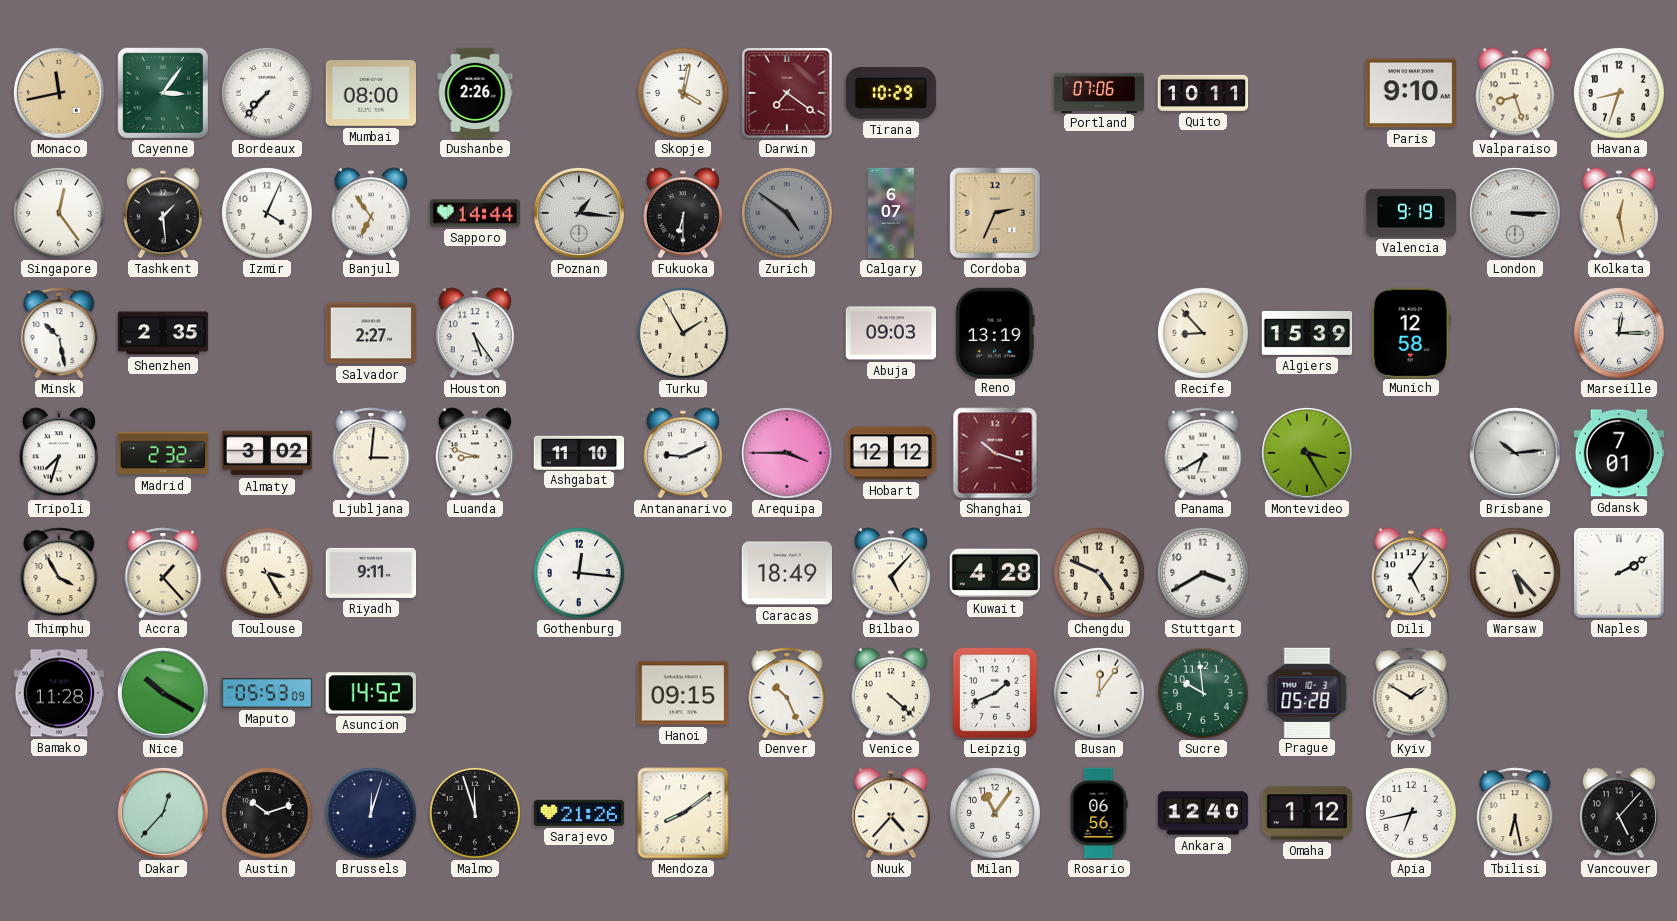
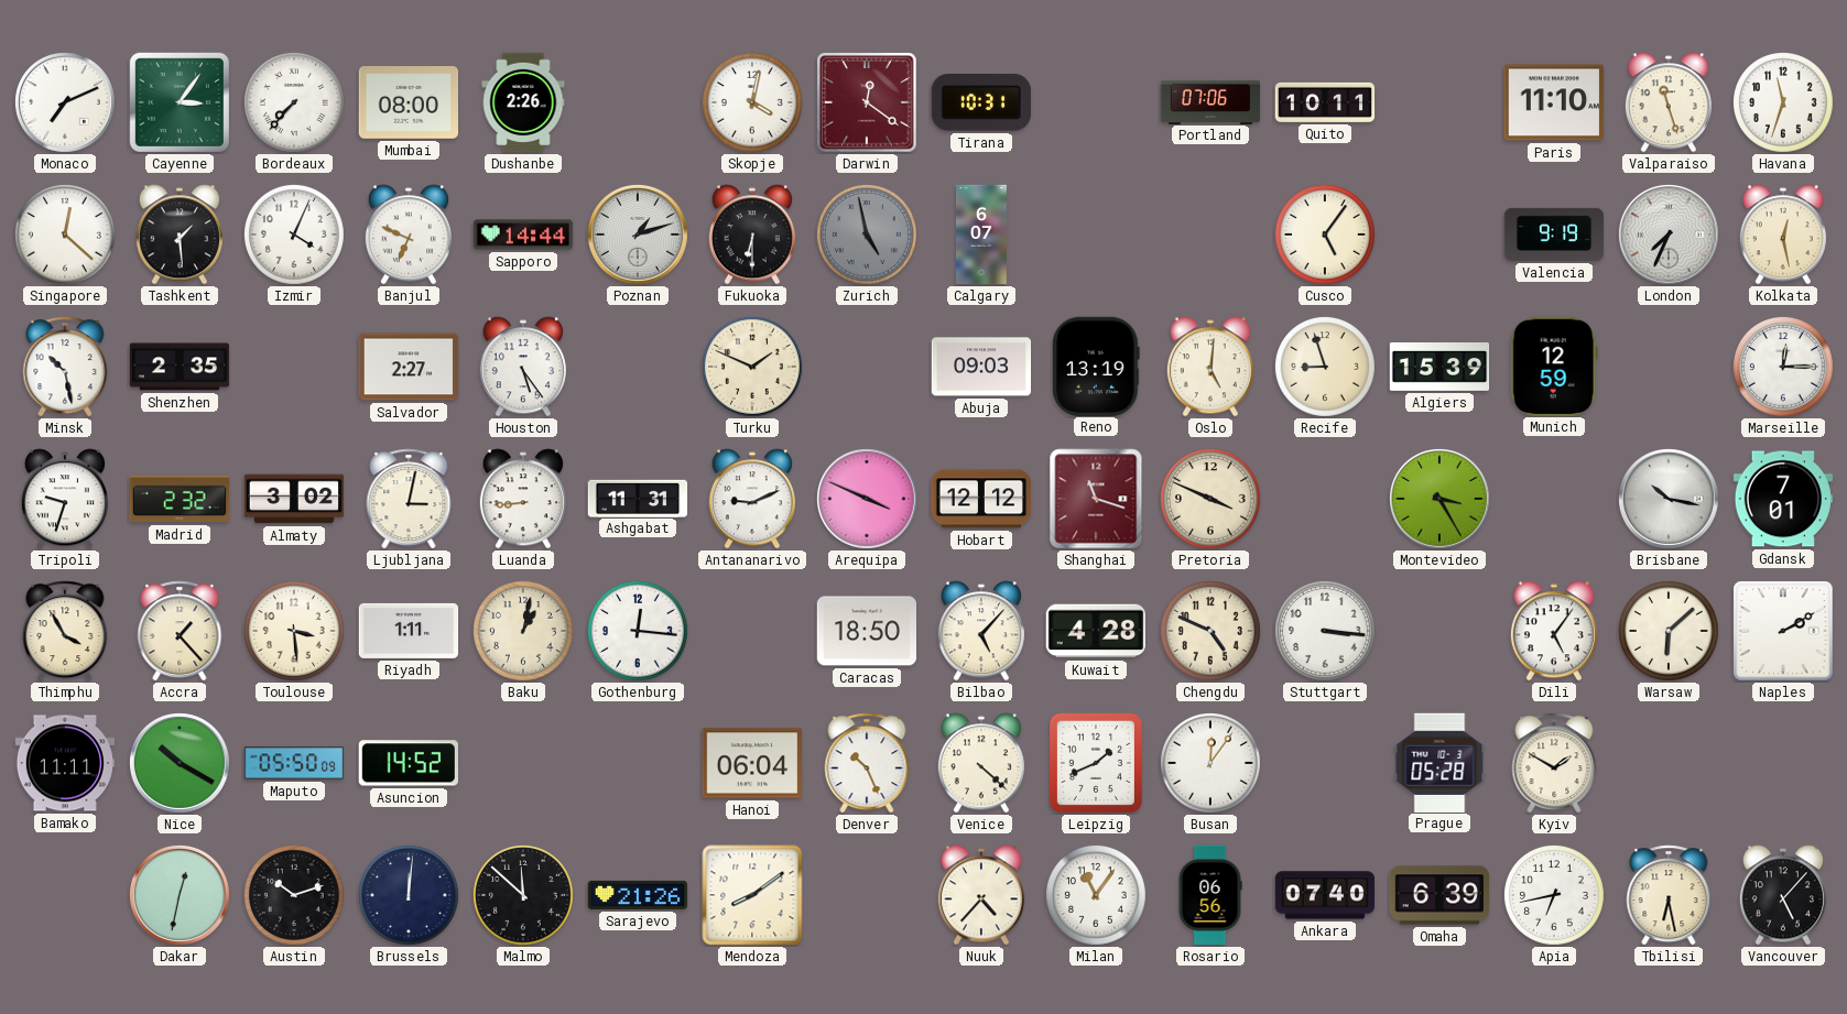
Monaco: 11:43 -> 7:11 (65, 102)
Monaco dial: champagne -> white (65, 102)
Darwin: 7:21 -> 12:21 (867, 102)
Tirana: 10:29 -> 10:31 (981, 103)
Paris: 9:10 -> 11:10 (1553, 102)
Valparaiso: 8:27 -> 11:27 (1669, 102)
Havana: 8:33 -> 11:33 (1783, 102)
Singapore: 12:24 -> 12:22 (65, 235)
Banjul: 6:54 -> 6:49 (409, 235)
Poznan: 1:16 -> 1:12 (638, 235)
Zurich: 4:51 -> 4:58 (867, 235)
Cordoba: 2:34 -> none (995, 213)
Cusco: none -> 5:06 (1325, 235)
London: 3:15 -> 7:34 (1669, 235)
Turku: 1:55 -> 1:49 (752, 367)
Oslo: none -> 5:01 (1210, 367)
Recife: 8:53 -> 8:57 (1325, 367)
Munich: 12:58 -> 12:59 (1554, 366)
Tripoli: 7:33 -> 9:33 (65, 499)
Ljubljana: 3:01 -> 3:02 (409, 499)
Luanda: 8:48 -> 8:44 (523, 499)
Ashgabat: 11:10 -> 11:31 (638, 498)
Arequipa: 3:45 -> 3:49 (867, 499)
Shanghai: 10:18 -> 11:18 (1096, 499)
Pretoria: none -> 3:49 (1210, 499)
Panama: 6:40 -> none (1203, 453)
Brisbane: 10:14 -> 10:17 (1669, 499)
Toulouse: 3:25 -> 3:29 (294, 631)
Riyadh: 9:11 -> 1:11 (409, 631)
Baku: none -> 1:02 (523, 631)
Caracas: 18:49 -> 18:50 (867, 631)
Stuttgart: 3:40 -> 3:16 (1325, 631)
Warsaw: 5:23 -> 6:08 (1669, 631)
Bamako: 11:28 -> 11:11 (65, 763)
Maputo: 05:53 -> 05:50 (294, 763)
Hanoi: 09:15 -> 06:04 (751, 763)
Sucre: 9:59 -> none (1203, 693)
Dakar: 12:37 -> 12:32 (180, 895)
Brussels: 12:03 -> 12:01 (409, 895)
Malmo: 11:57 -> 11:52 (523, 895)
Ankara: 12:40 -> 07:40 (1325, 895)
Omaha: 1:12 -> 6:39 (1439, 895)
